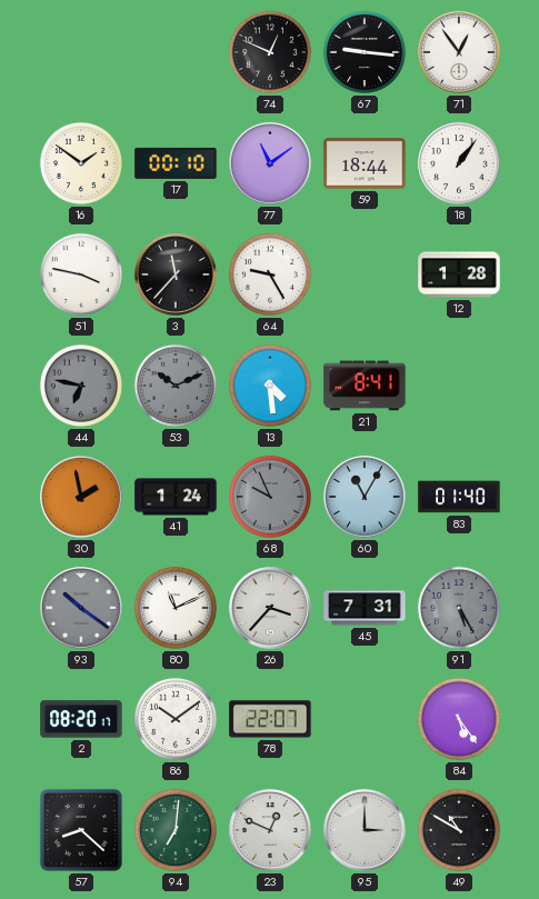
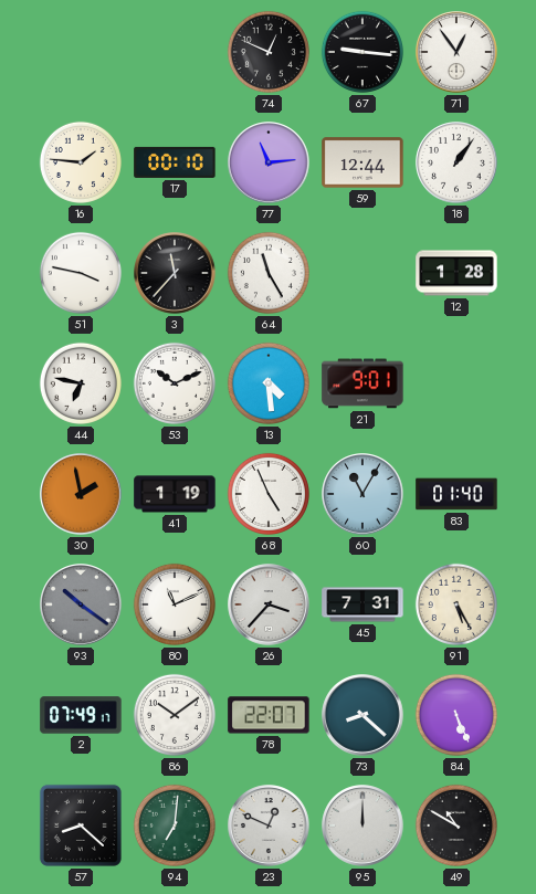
16: 1:51 -> 1:46 (81, 162)
77: 11:09 -> 11:14 (269, 162)
59: 18:44 -> 12:44 (362, 162)
64: 9:25 -> 11:25 (269, 273)
44 dial: grey -> white (81, 383)
53 dial: grey -> white (175, 383)
21: 8:41 -> 9:01 (362, 383)
41: 1:24 -> 1:19 (175, 494)
68: 9:56 -> 4:56 (269, 494)
68 dial: grey -> white (269, 494)
91 dial: grey -> cream (456, 604)
2: 08:20 -> 07:49 (81, 715)
73: none -> 8:22 (362, 715)
84: 5:24 -> 5:26 (456, 715)
95: 3:00 -> 12:00 (362, 825)
